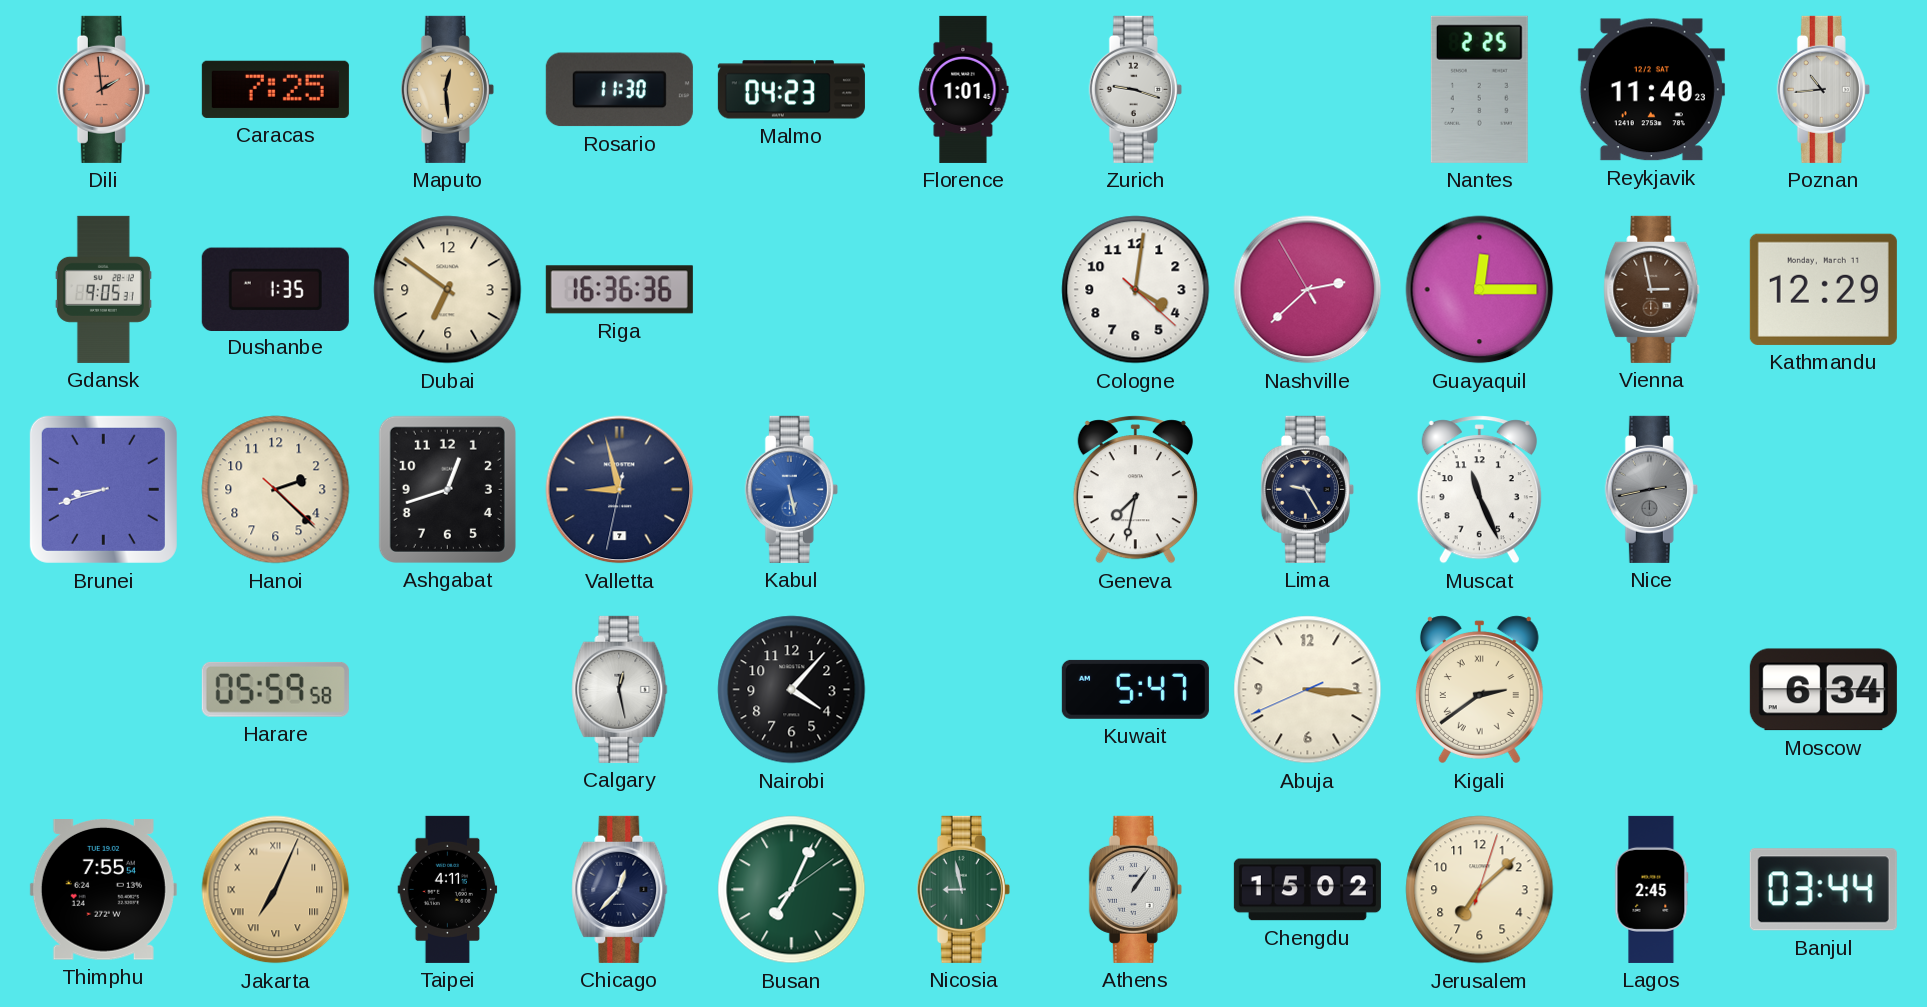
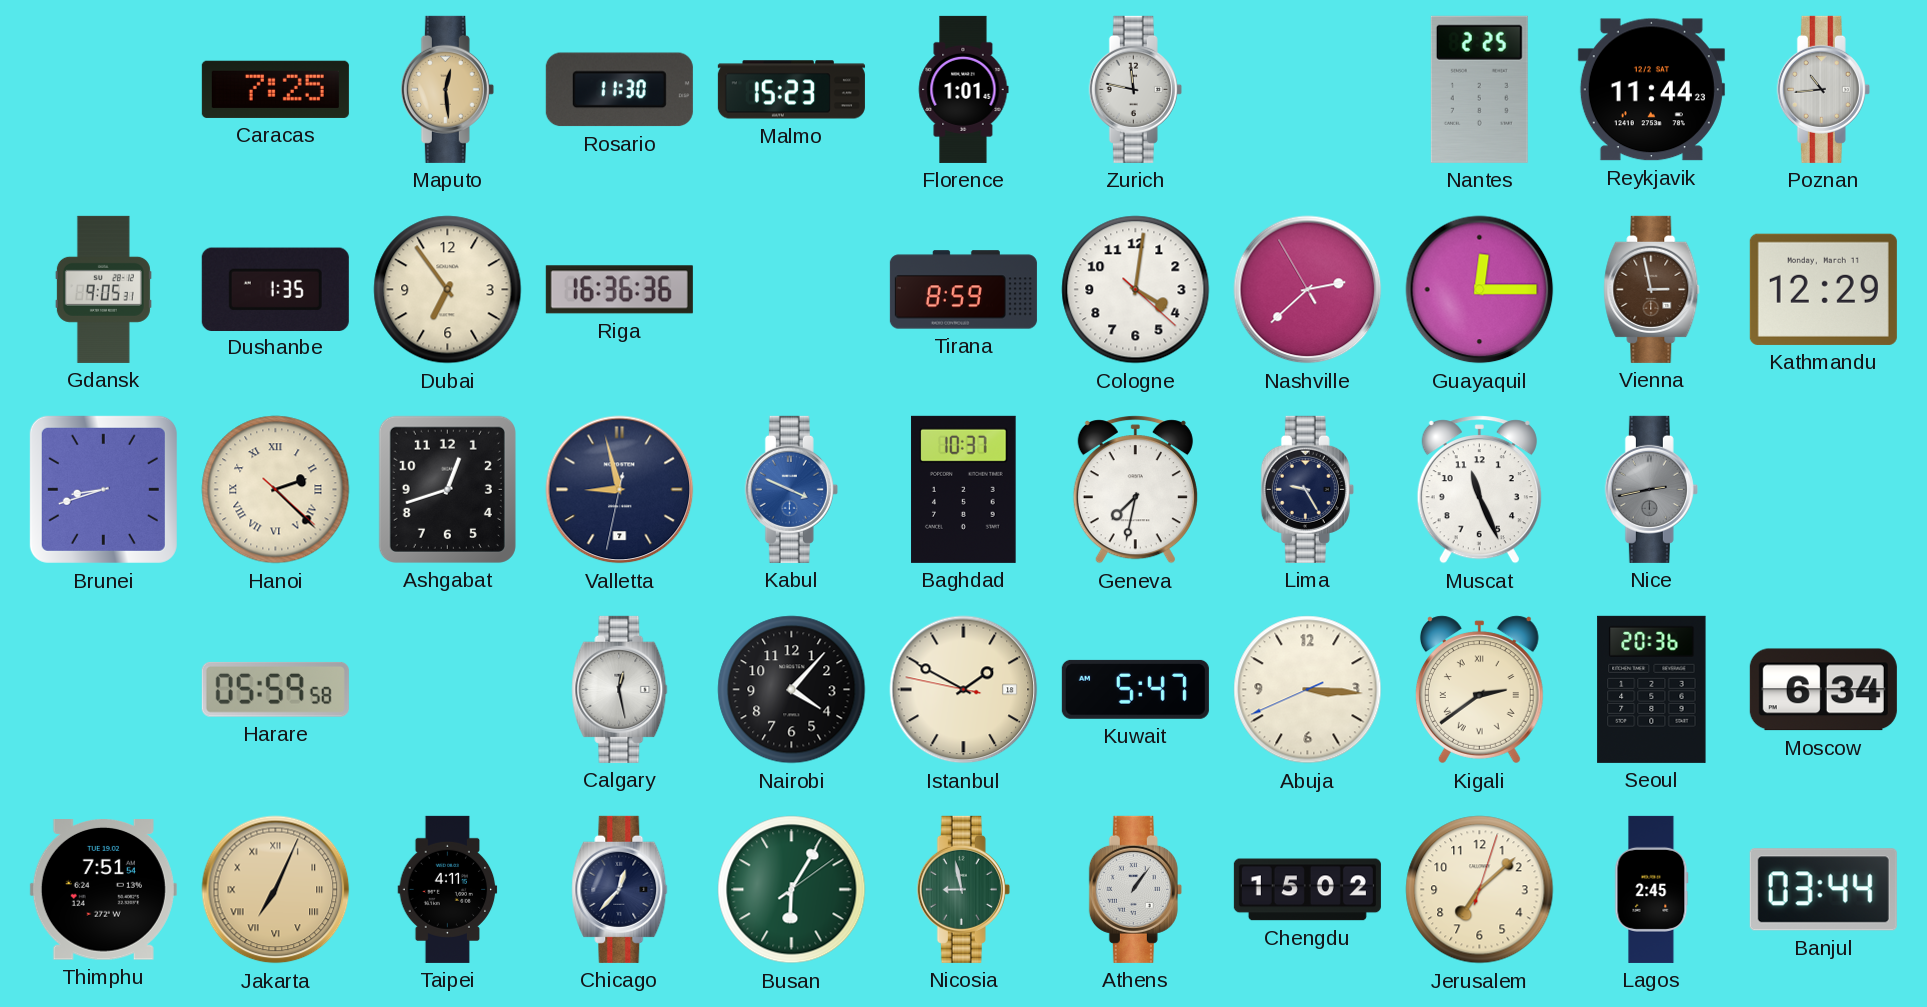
Dili: 1:59 -> none (103, 89)
Malmo: 04:23 -> 15:23 (791, 90)
Zurich: 9:18 -> 11:47 (1135, 89)
Reykjavik: 11:40 -> 11:44 (1651, 90)
Dubai: 6:51 -> 6:54 (448, 290)
Tirana: none -> 8:59 (963, 290)
Hanoi numerals: Arabic -> Roman (276, 490)
Kabul: 5:28 -> 3:49 (791, 489)
Baghdad: none -> 10:37 (964, 489)
Istanbul: none -> 1:49 (964, 690)
Seoul: none -> 20:36 (1652, 689)
Thimphu: 7:55 -> 7:51 (103, 890)
Busan: 7:04 -> 6:05 (792, 890)
